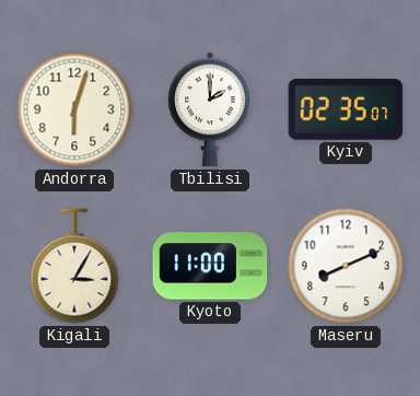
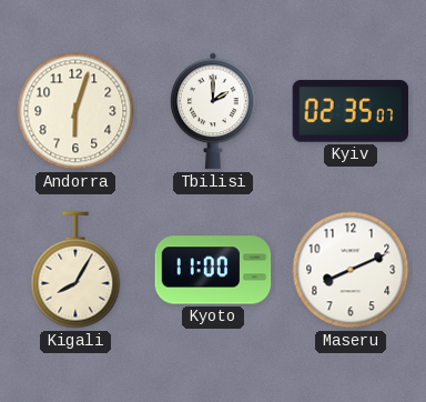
Kigali: 3:05 -> 8:05 (75, 270)
